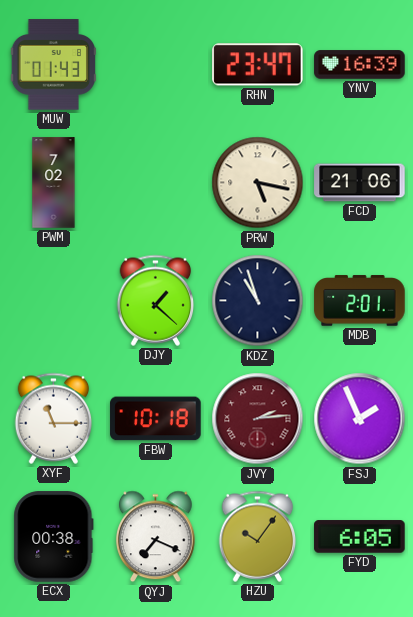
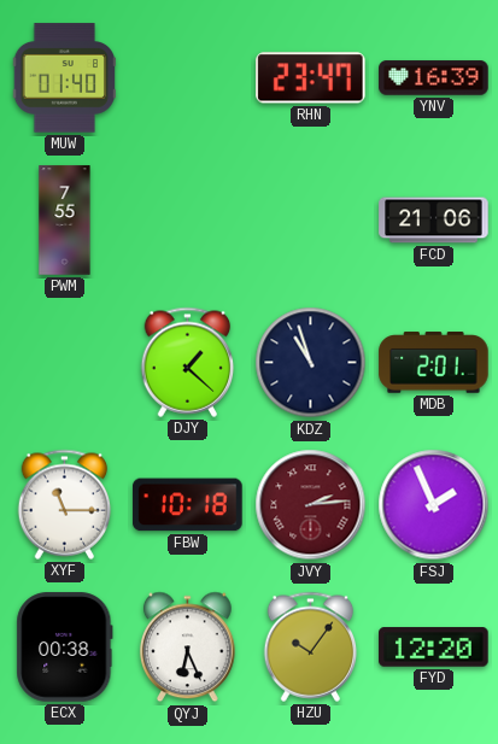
MUW: 01:43 -> 01:40 (64, 78)
PWM: 7:02 -> 7:55 (65, 221)
PRW: 5:17 -> none (258, 183)
QYJ: 7:19 -> 6:26 (188, 648)
FYD: 6:05 -> 12:20 (434, 648)
